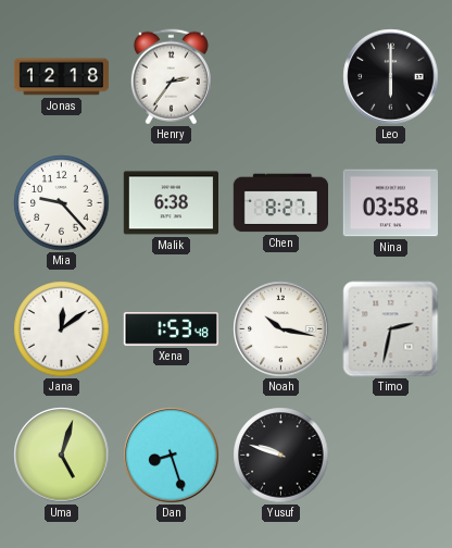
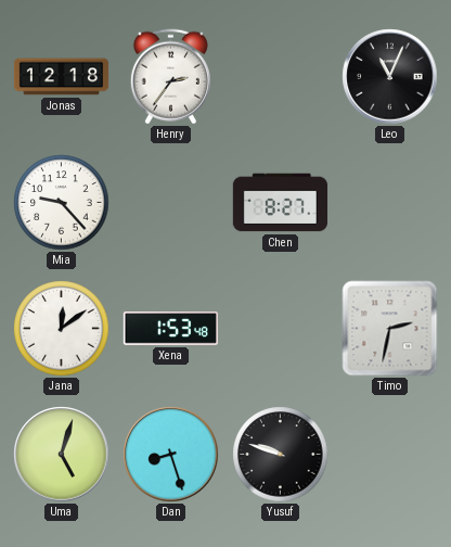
Leo: 6:00 -> 11:04 (390, 77)
Malik: 6:38 -> none (171, 203)
Nina: 03:58 -> none (390, 203)
Noah: 10:17 -> none (281, 329)
